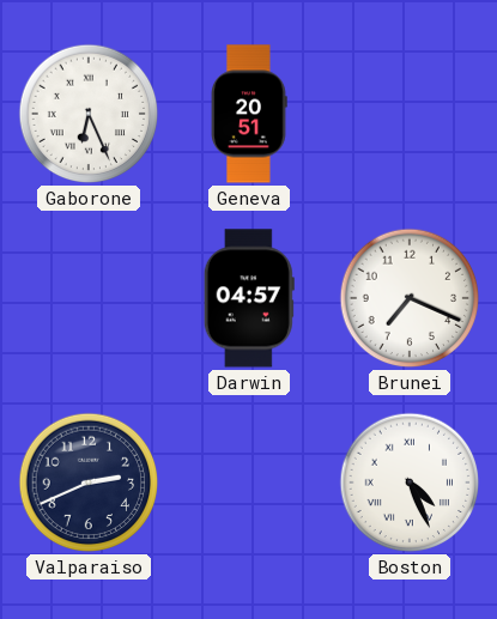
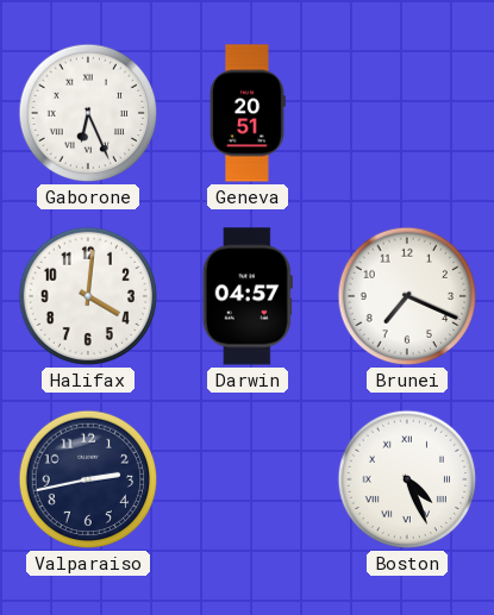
Halifax: none -> 4:01 (88, 296)
Valparaiso: 2:41 -> 2:43 (88, 479)
